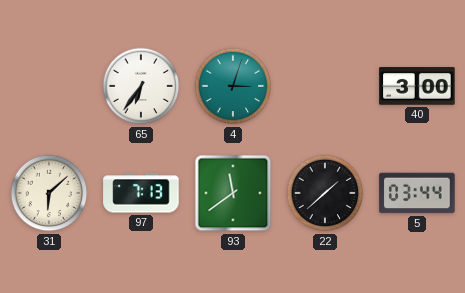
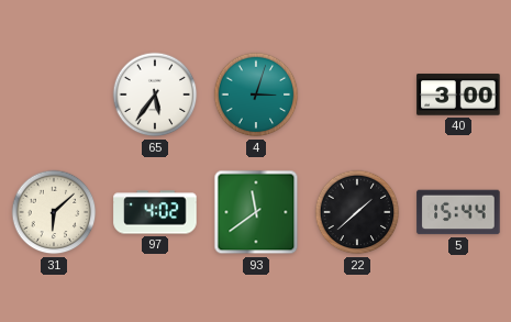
65: 6:36 -> 5:36 (155, 95)
97: 7:13 -> 4:02 (155, 212)
5: 03:44 -> 15:44 (458, 212)
